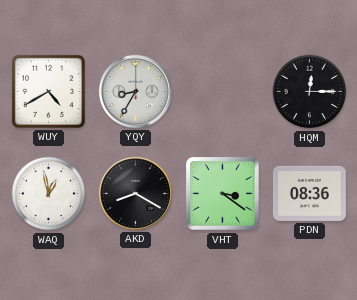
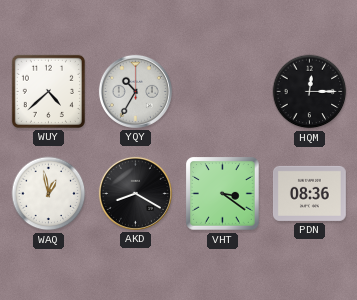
WUY: 4:40 -> 4:38 (48, 91)
YQY: 8:35 -> 10:35 (135, 91)
